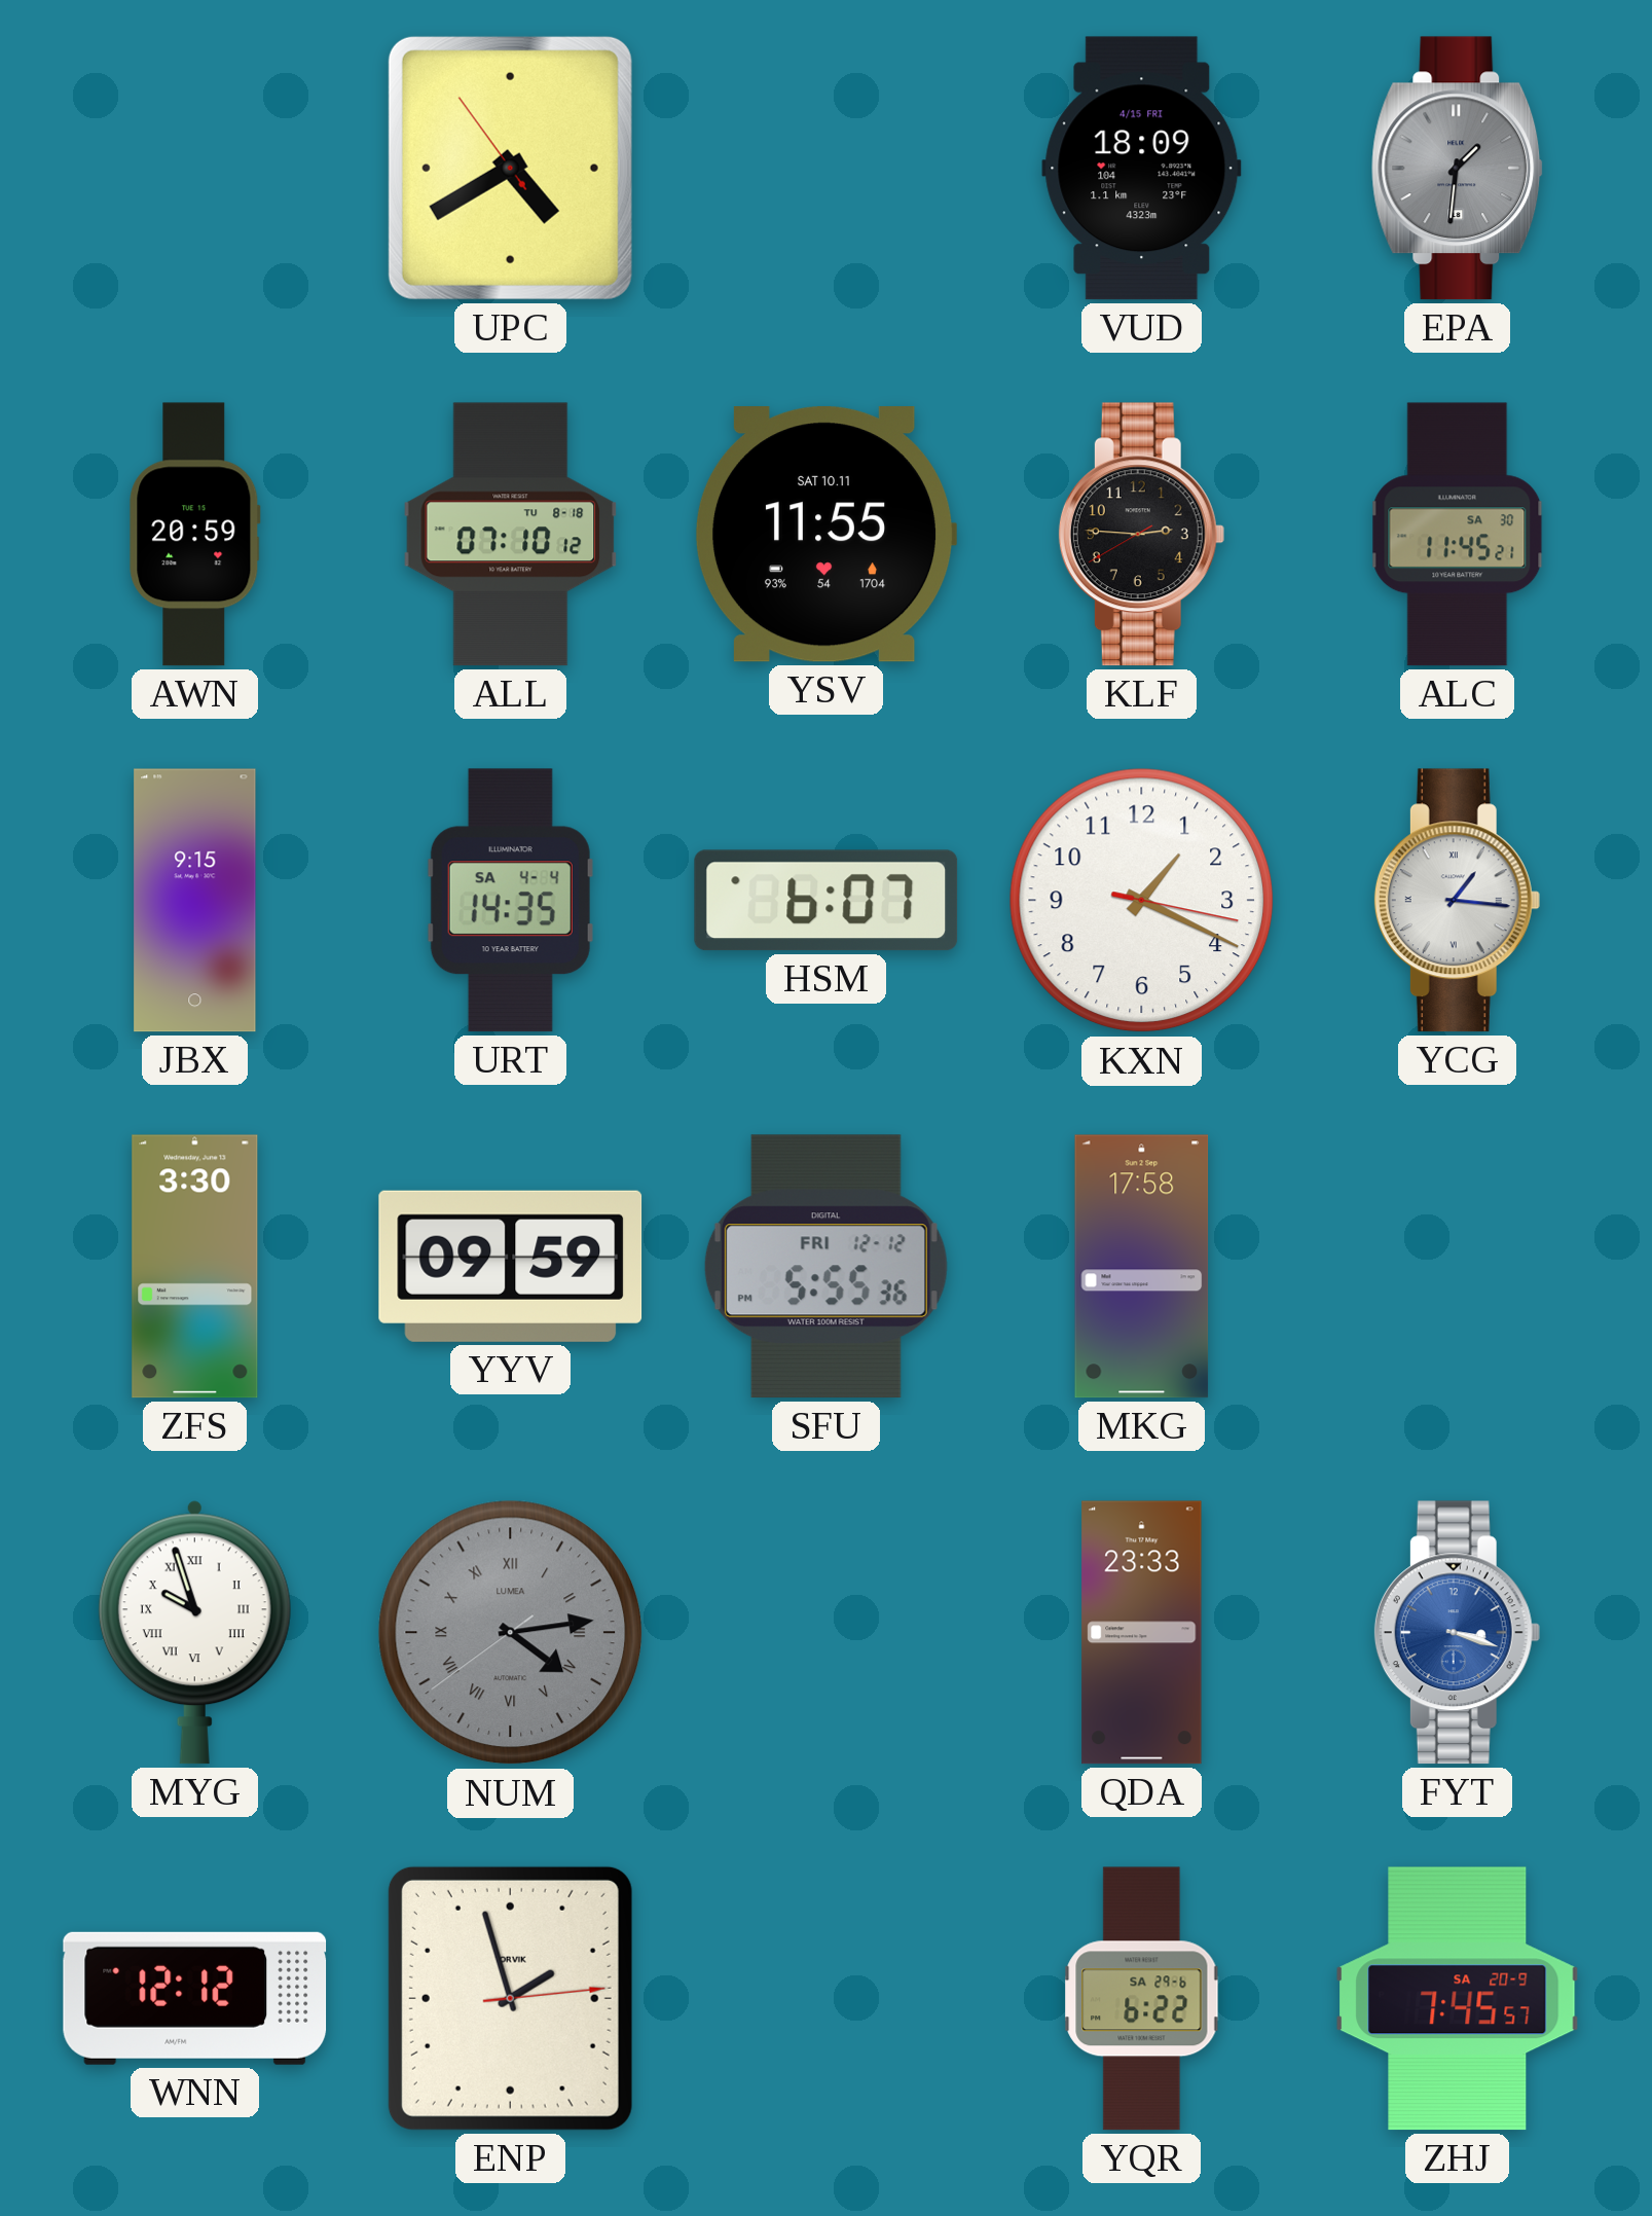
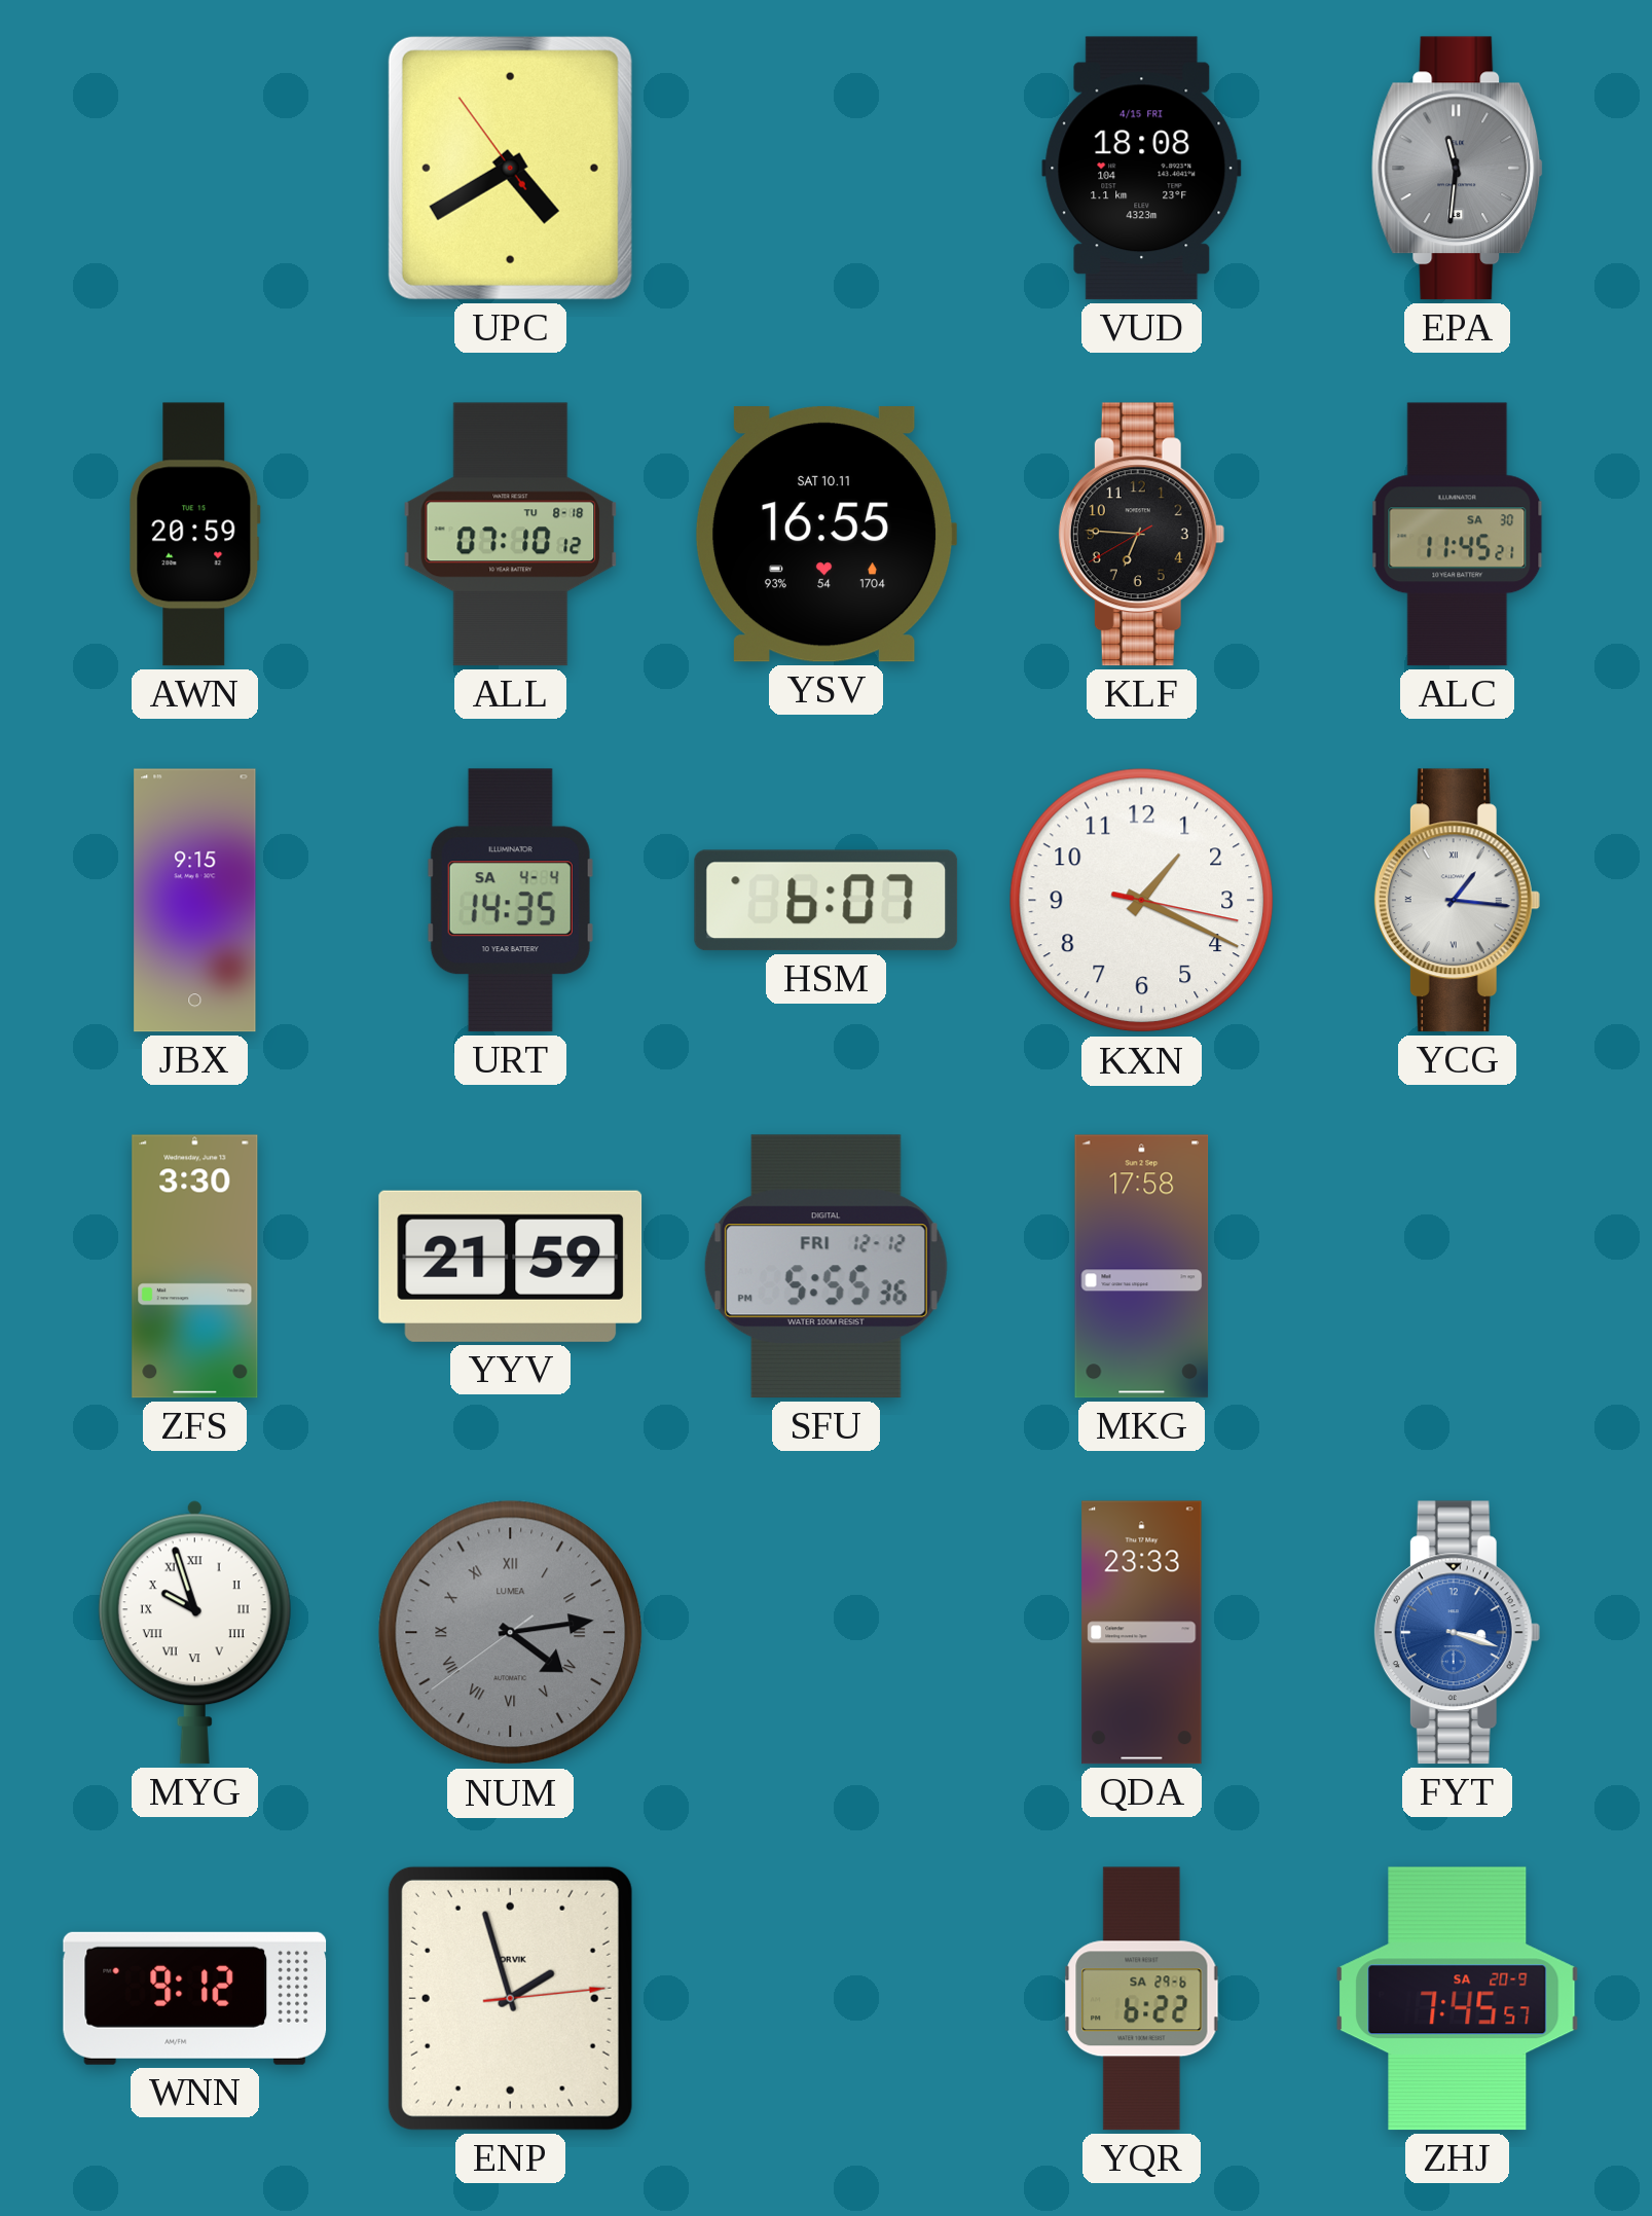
VUD: 18:09 -> 18:08 (1142, 169)
EPA: 1:31 -> 11:31 (1458, 169)
YSV: 11:55 -> 16:55 (824, 535)
KLF: 2:45 -> 6:45 (1141, 535)
YYV: 09:59 -> 21:59 (511, 1266)
WNN: 12:12 -> 9:12 (195, 1998)
